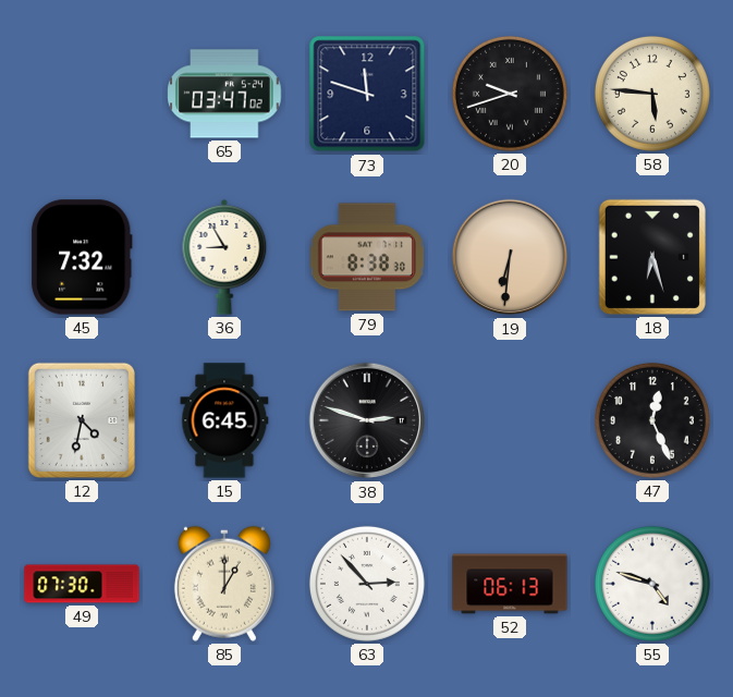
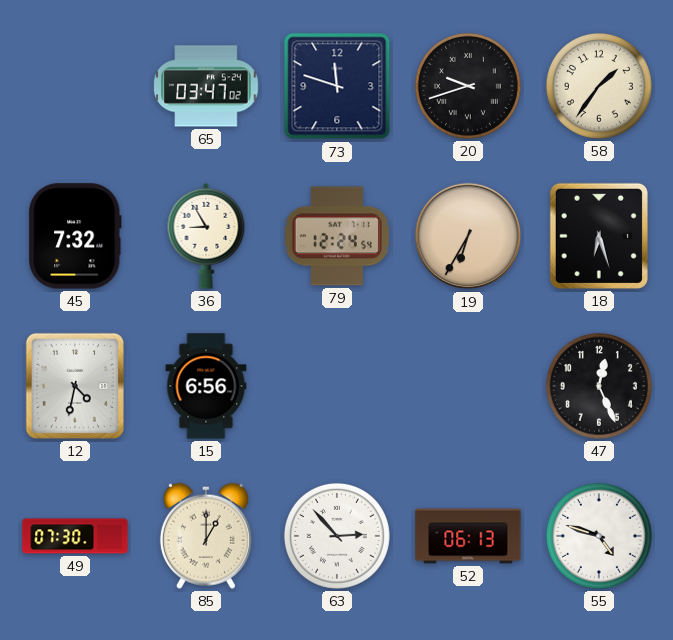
58: 5:46 -> 1:36 (599, 86)
79: 8:38 -> 12:24 (337, 236)
19: 6:31 -> 6:35 (468, 236)
15: 6:45 -> 6:56 (206, 386)
38: 2:48 -> none (367, 420)
